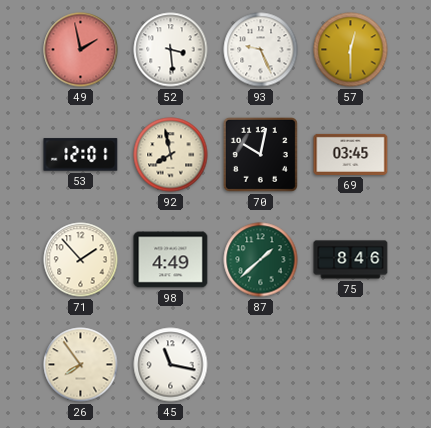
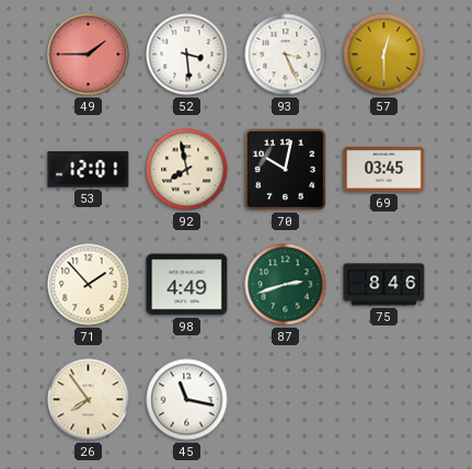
49: 1:58 -> 1:45 (89, 55)
93: 9:26 -> 3:26 (286, 55)
87: 1:38 -> 2:42 (286, 285)
